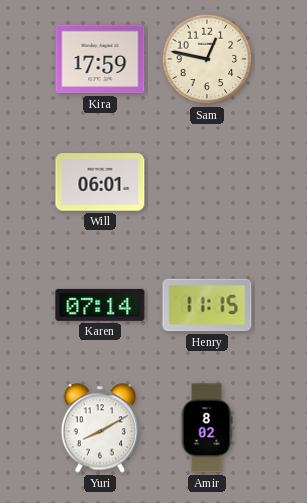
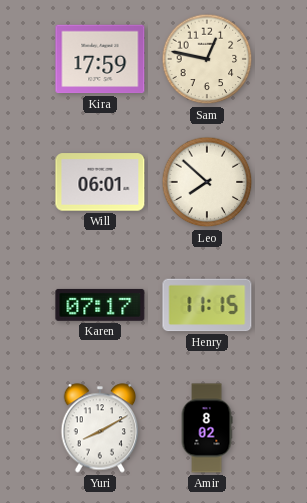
Leo: none -> 7:52 (207, 182)
Karen: 07:14 -> 07:17 (100, 305)
